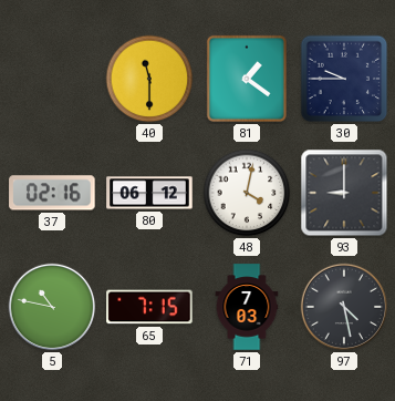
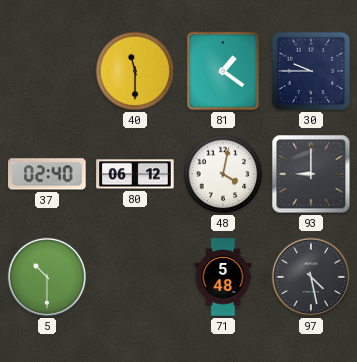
37: 02:16 -> 02:40 (47, 174)
5: 10:47 -> 10:30 (47, 277)
65: 7:15 -> none (149, 307)
71: 7:03 -> 5:48 (223, 277)
